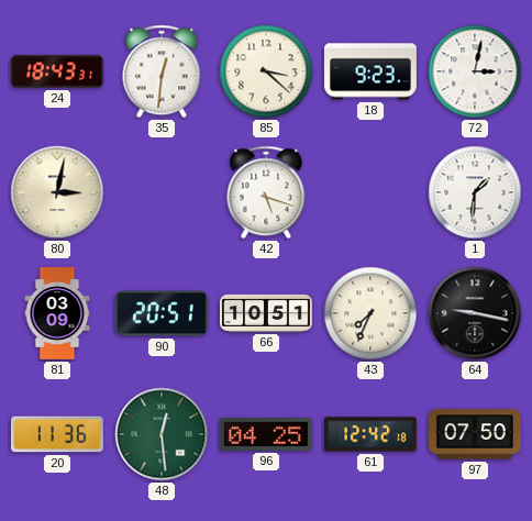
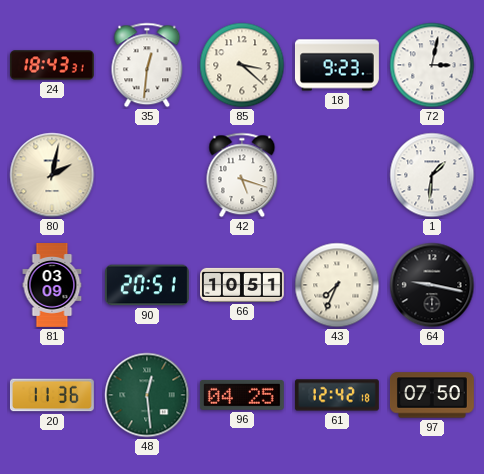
80: 3:02 -> 2:02 (52, 175)
